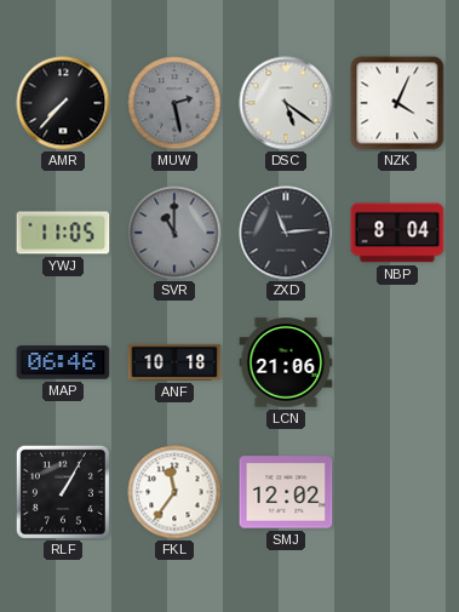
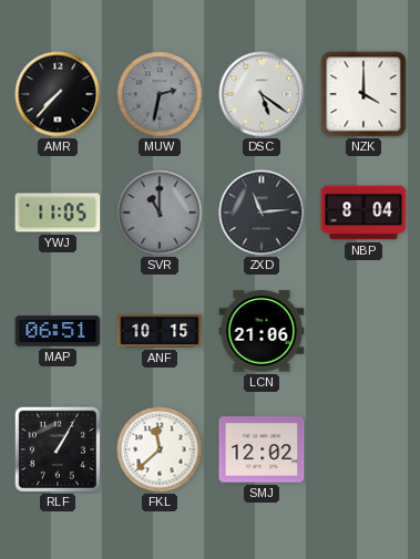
MUW: 2:28 -> 2:32 (160, 94)
NZK: 4:04 -> 4:00 (363, 94)
MAP: 06:46 -> 06:51 (58, 331)
ANF: 10:18 -> 10:15 (160, 331)
FKL: 11:36 -> 11:38 (160, 449)
